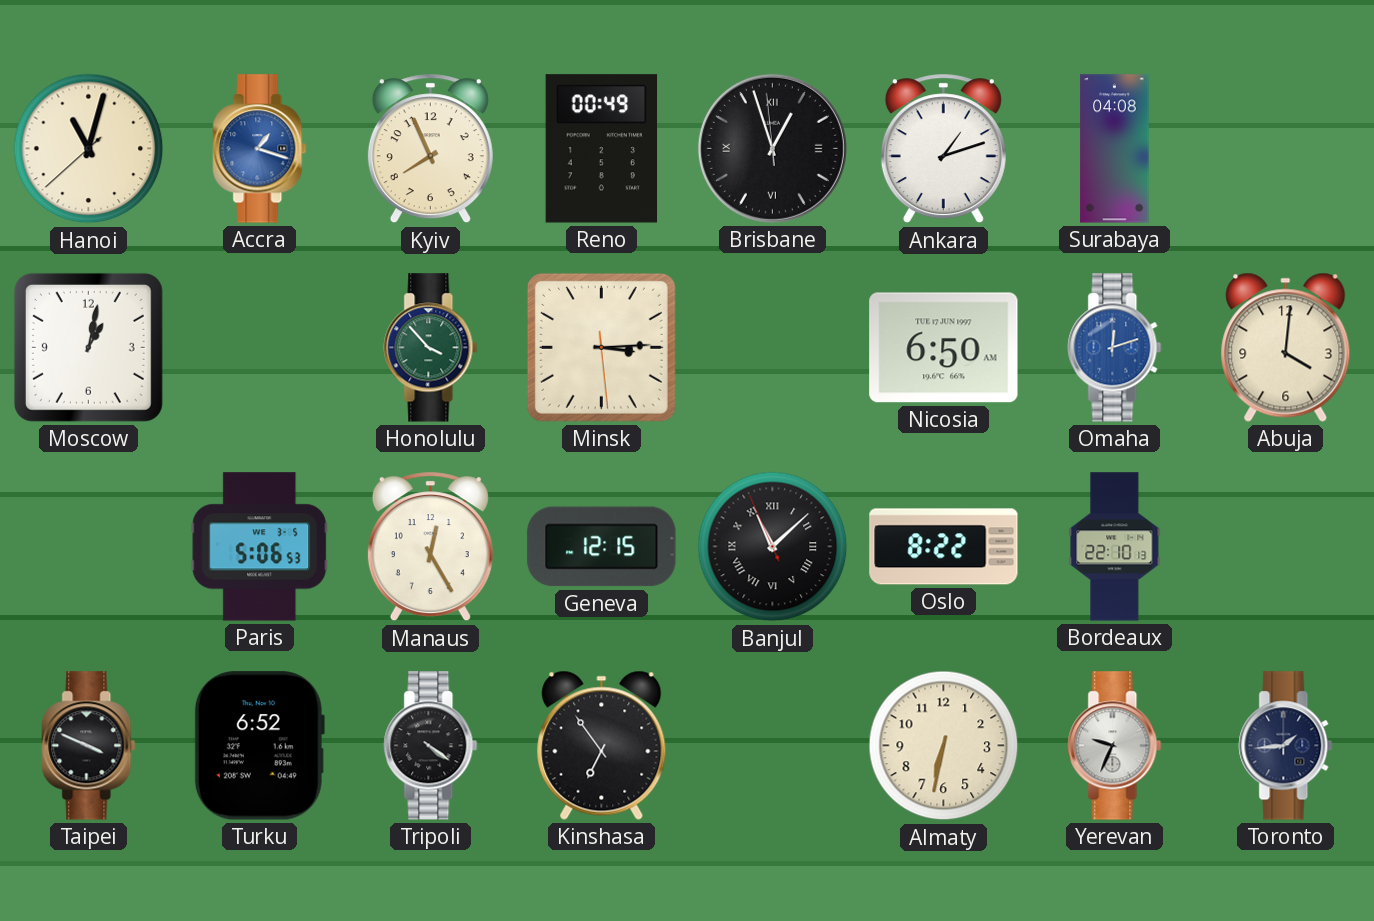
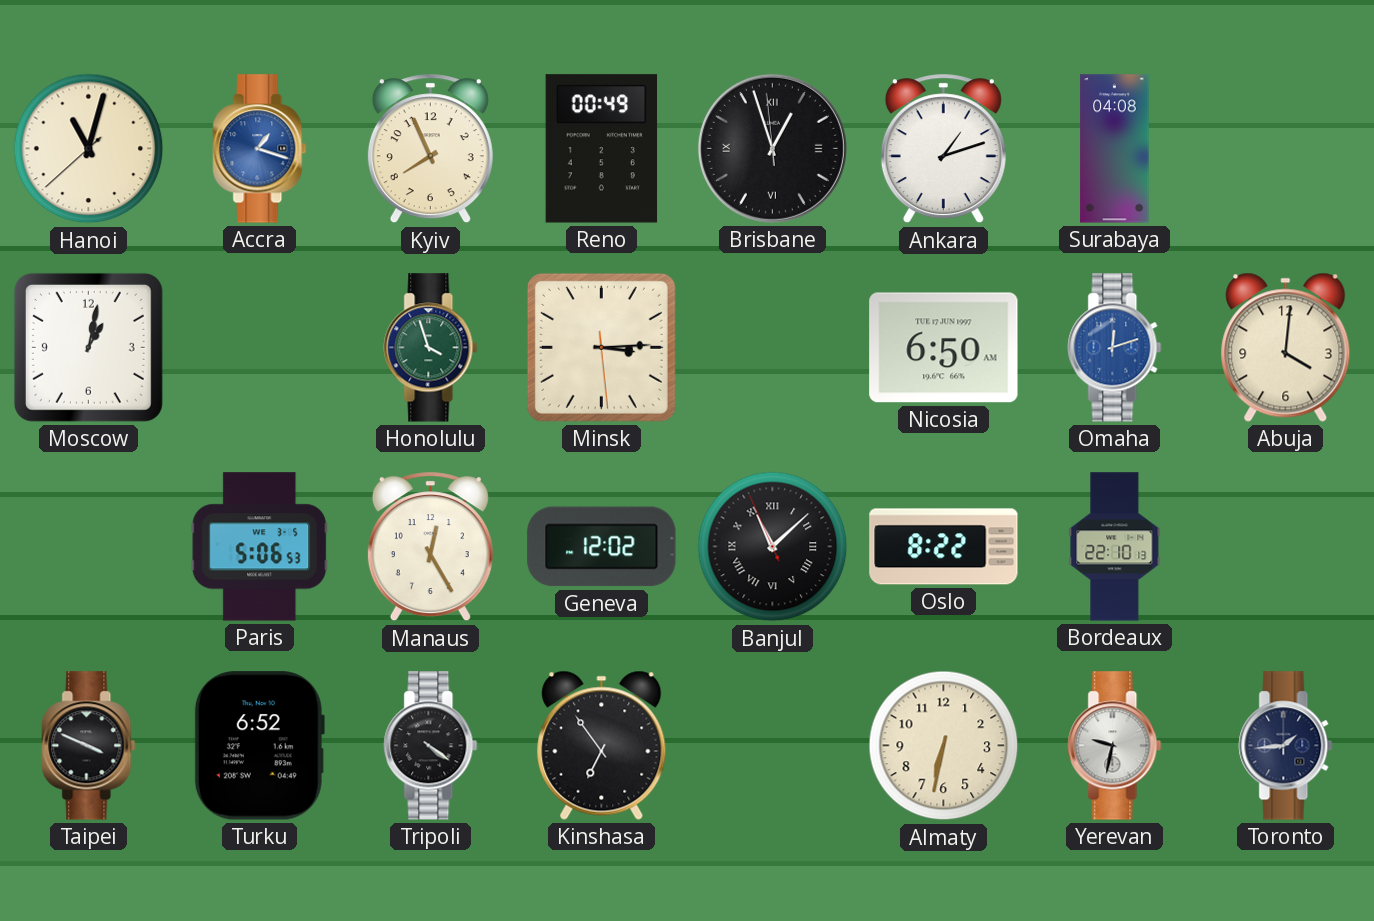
Honolulu: 3:53 -> 3:57 (431, 348)
Geneva: 12:15 -> 12:02 (602, 547)
Yerevan: 9:34 -> 9:32 (1115, 746)
